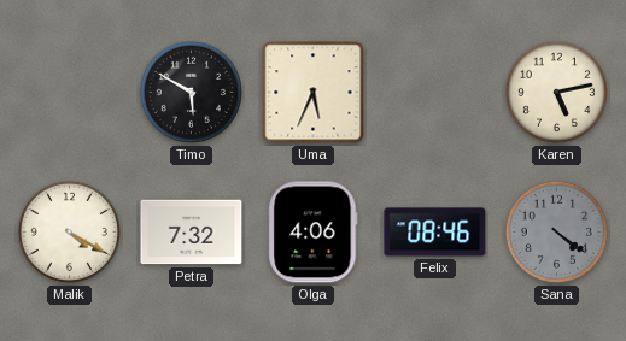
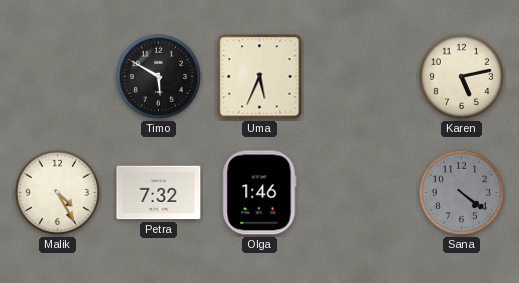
Malik: 4:20 -> 4:25 (57, 192)
Olga: 4:06 -> 1:46 (260, 193)
Felix: 08:46 -> none (435, 233)
